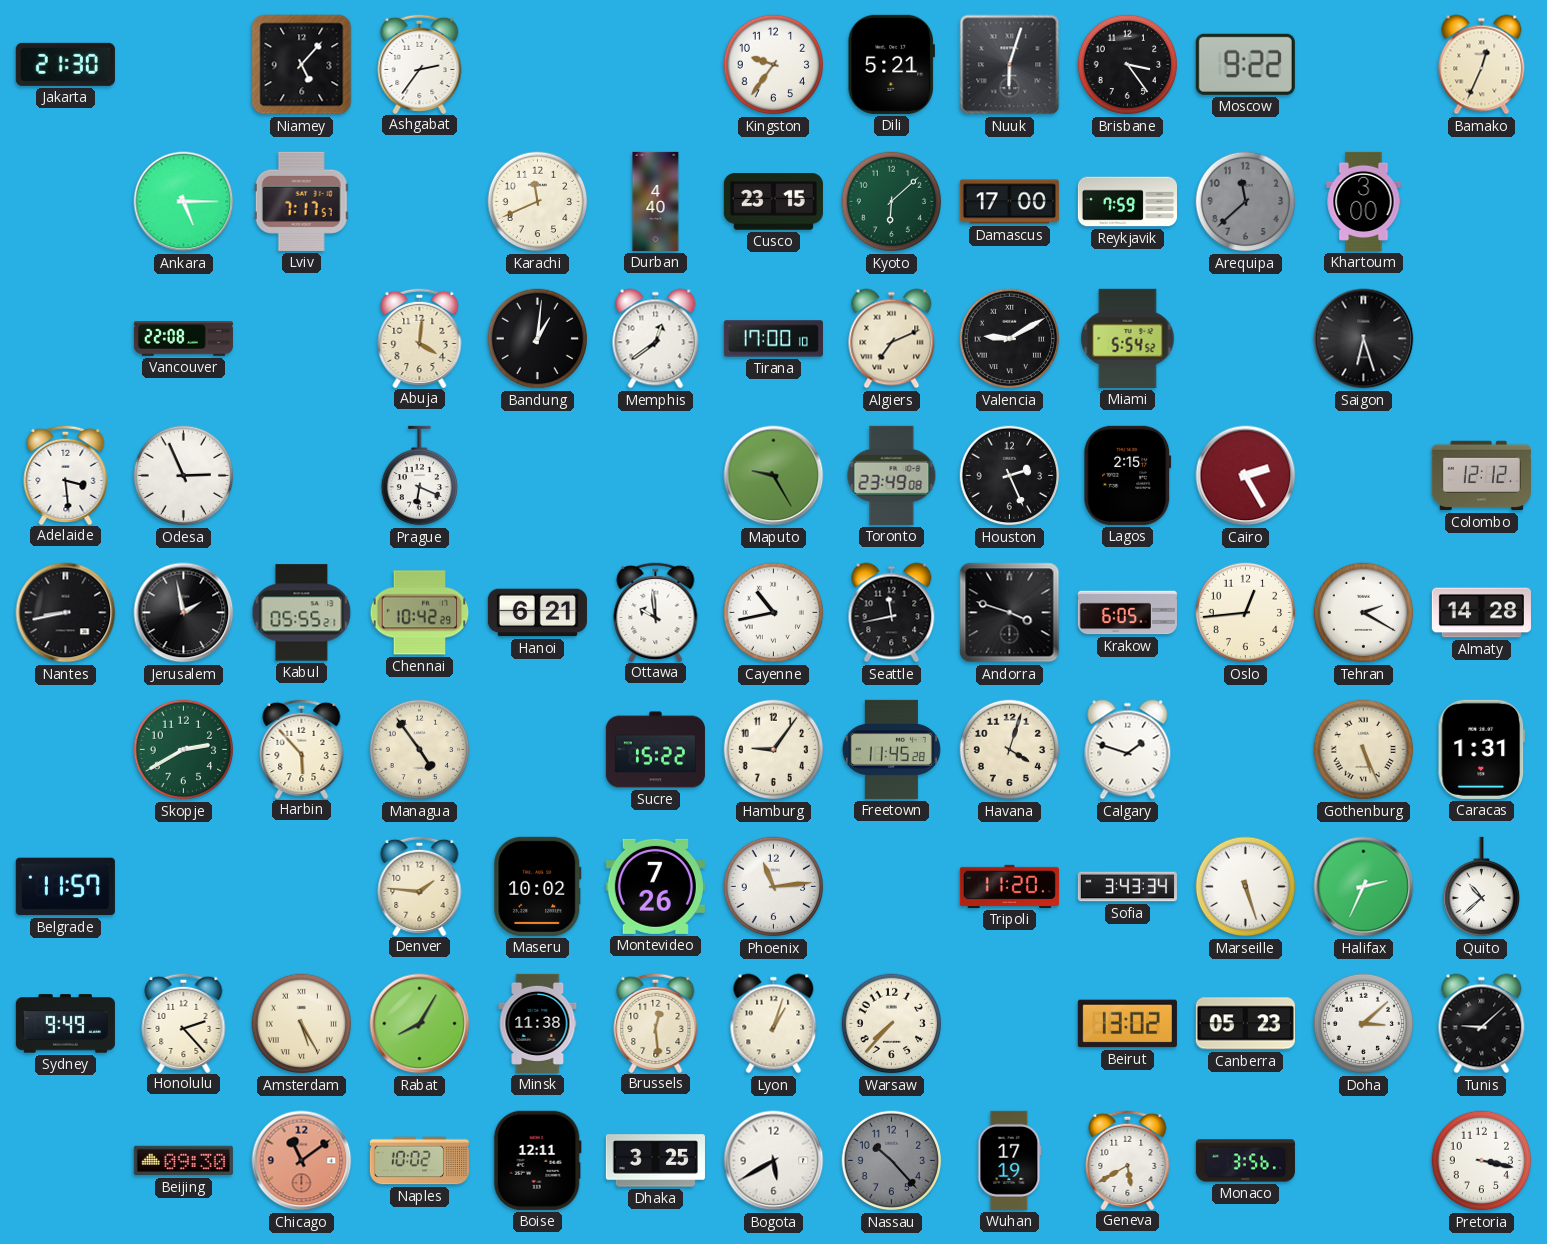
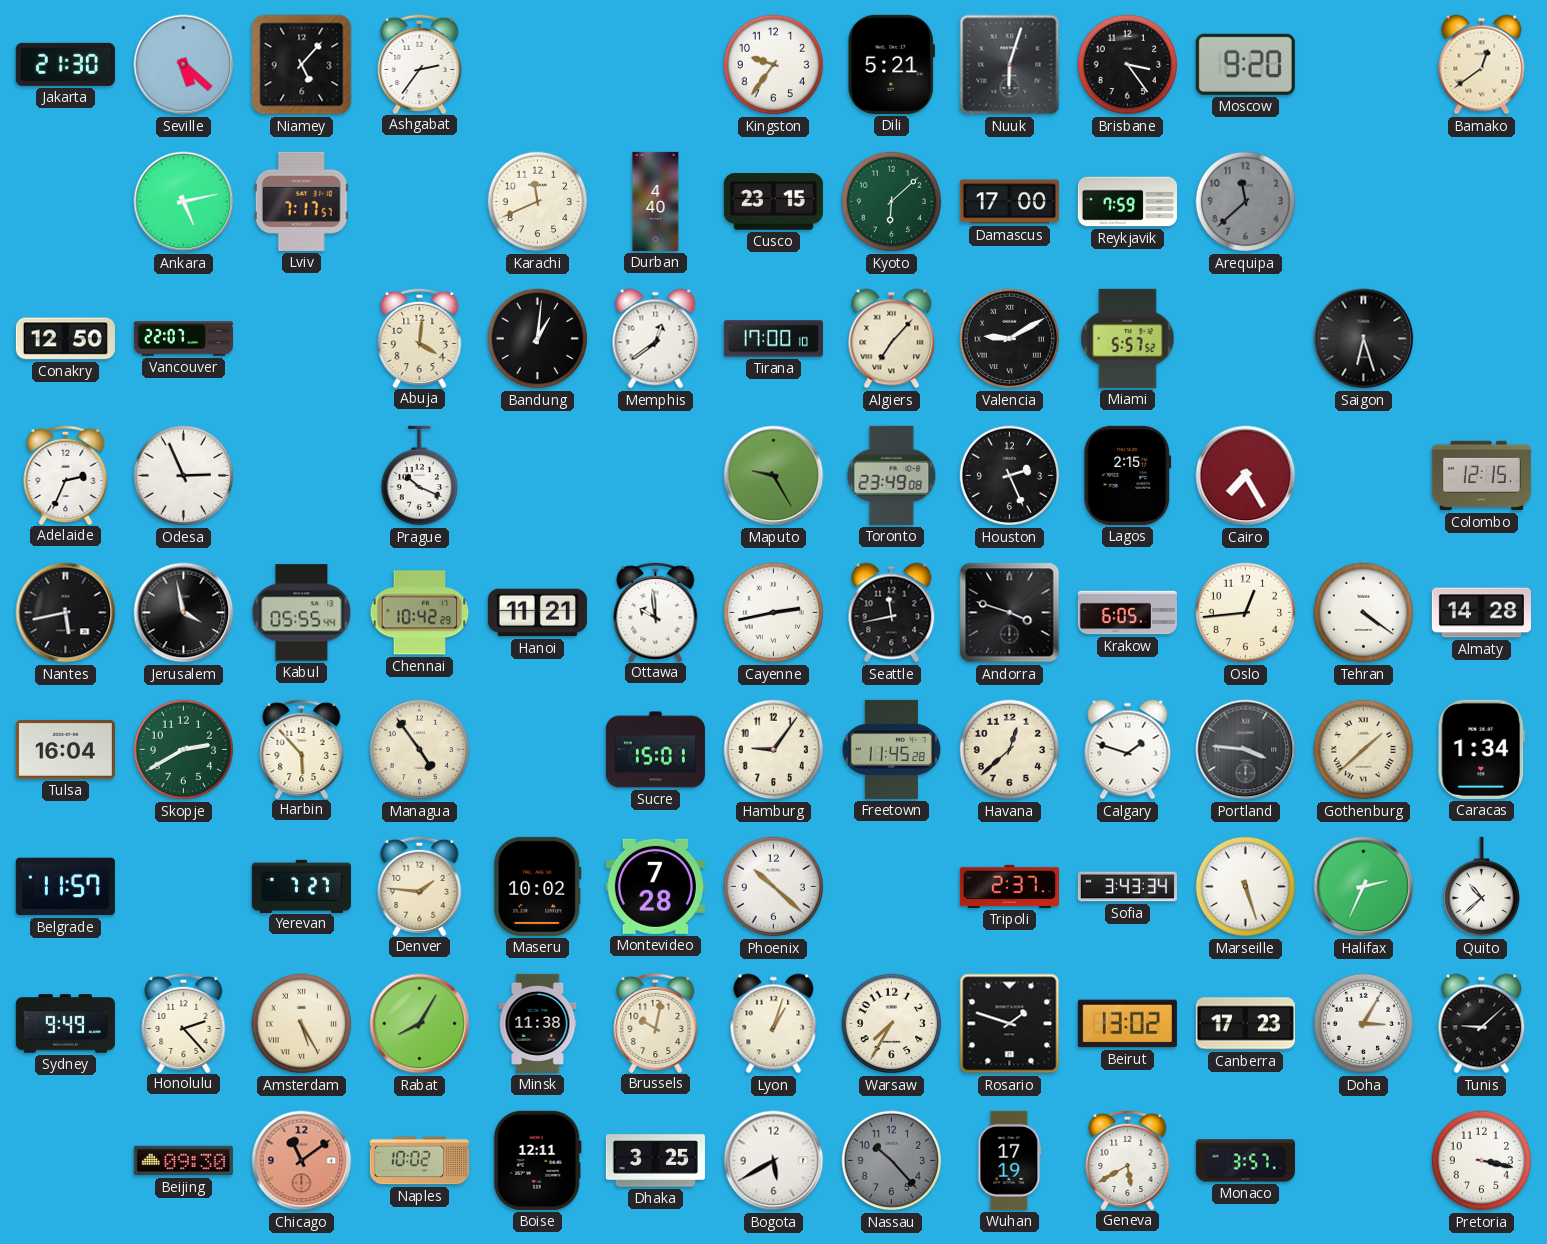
Seville: none -> 5:22 (184, 65)
Moscow: 9:22 -> 9:20 (1245, 64)
Bamako: 12:34 -> 12:39 (1482, 65)
Ankara: 5:15 -> 5:13 (184, 202)
Khartoum: 3:00 -> none (1364, 201)
Conakry: none -> 12:50 (65, 339)
Vancouver: 22:08 -> 22:07 (183, 339)
Algiers: 7:11 -> 7:07 (892, 339)
Miami: 5:54 -> 5:57 (1128, 338)
Adelaide: 3:29 -> 2:34 (66, 474)
Prague: 6:19 -> 10:19 (419, 476)
Cairo: 2:25 -> 7:25 (1246, 476)
Colombo: 12:12 -> 12:15 (1481, 476)
Nantes: 8:43 -> 5:43 (66, 613)
Jerusalem: 1:58 -> 3:58 (184, 613)
Kabul: 05:55:21 -> 05:55:44 (302, 613)
Hanoi: 6:21 -> 11:21 (537, 613)
Cayenne: 10:43 -> 2:43 (774, 613)
Tehran: 2:20 -> 4:21 (1364, 613)
Tulsa: none -> 16:04 (65, 749)
Sucre: 15:22 -> 15:01 (655, 750)
Havana: 4:03 -> 12:38 (1010, 750)
Portland: none -> 3:46 (1246, 750)
Gothenburg: 5:26 -> 1:38 (1364, 750)
Caracas: 1:31 -> 1:34 (1481, 749)
Yerevan: none -> 7:27 (301, 886)
Montevideo: 7:26 -> 7:28 (655, 886)
Phoenix: 11:14 -> 10:22 (774, 887)
Tripoli: 11:20 -> 2:37 (1009, 886)
Brussels: 12:29 -> 10:02 (656, 1022)
Warsaw: 7:37 -> 7:35 (892, 1024)
Rosario: none -> 1:48 (1010, 1024)
Canberra: 05:23 -> 17:23 (1245, 1024)
Doha: 3:08 -> 3:05 (1364, 1024)
Monaco: 3:56 -> 3:57 (1245, 1161)
